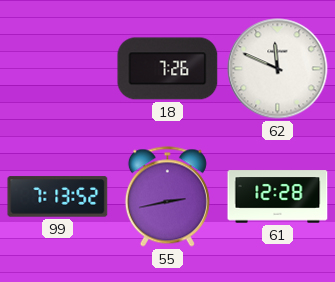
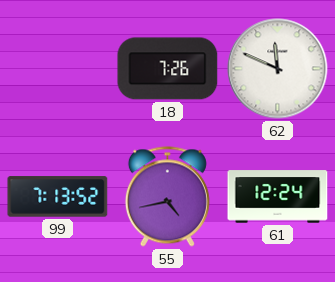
55: 2:43 -> 4:43 (167, 197)
61: 12:28 -> 12:24 (278, 197)
